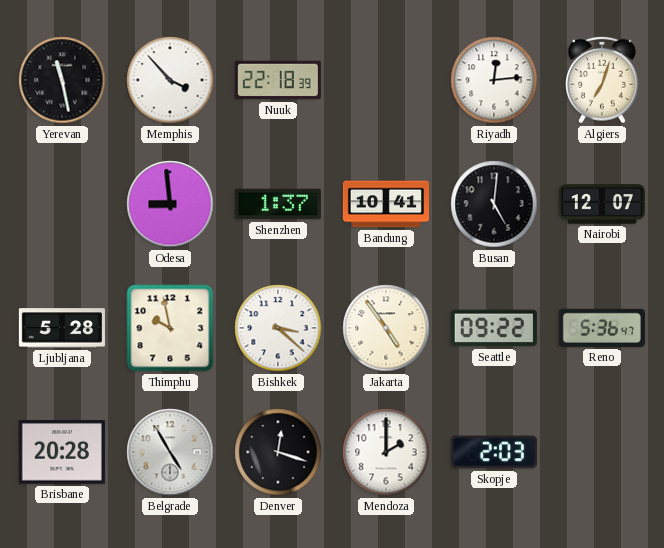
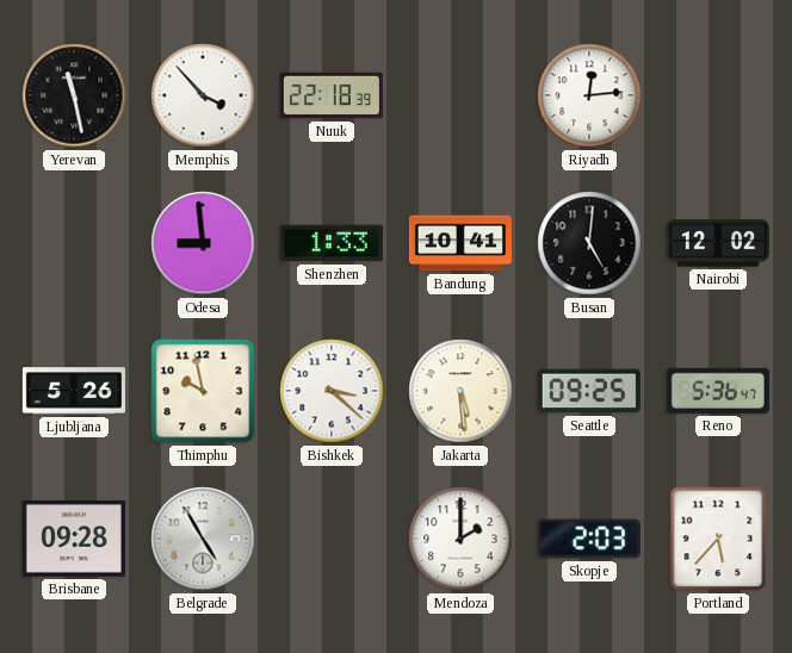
Algiers: 7:03 -> none (603, 80)
Shenzhen: 1:37 -> 1:33 (332, 243)
Nairobi: 12:07 -> 12:02 (718, 243)
Ljubljana: 5:28 -> 5:26 (74, 391)
Jakarta: 4:54 -> 5:29 (460, 391)
Seattle: 09:22 -> 09:25 (589, 391)
Brisbane: 20:28 -> 09:28 (74, 540)
Denver: 12:18 -> none (278, 452)
Portland: none -> 5:37 (718, 539)
